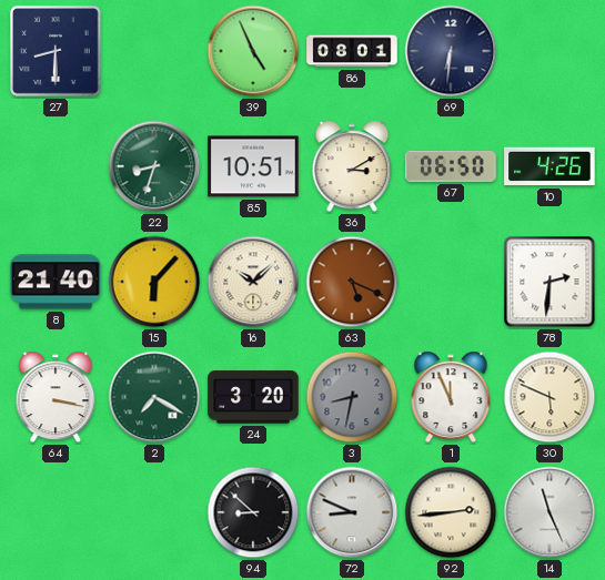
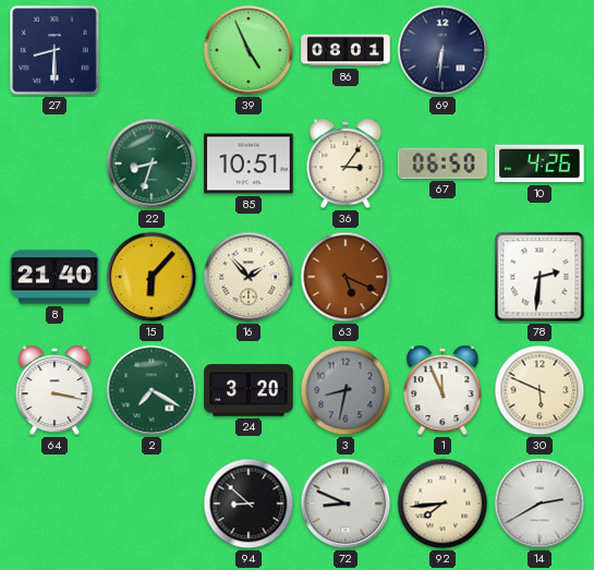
36: 3:10 -> 3:06 (346, 163)
16: 10:08 -> 1:53 (248, 277)
92: 2:44 -> 7:44 (443, 504)
14: 11:26 -> 2:40 (540, 504)
